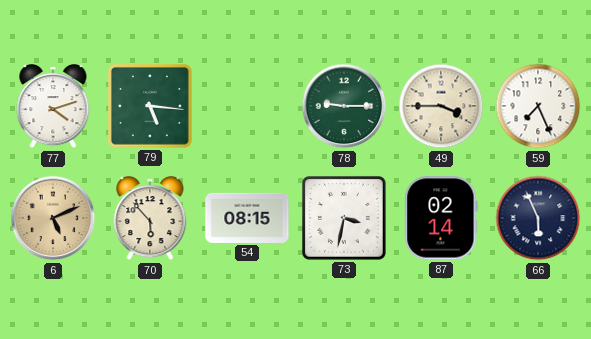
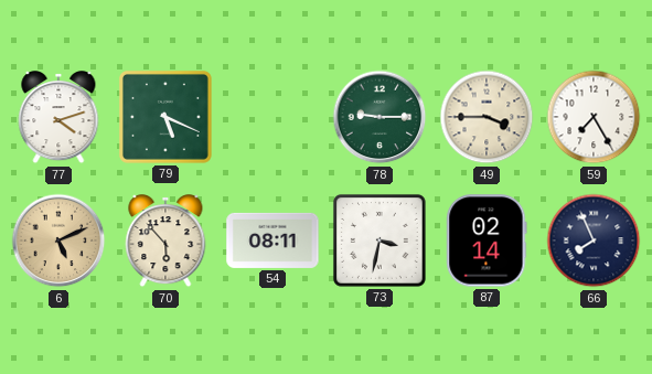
79: 5:16 -> 5:19 (165, 117)
59: 7:26 -> 7:25 (594, 117)
54: 08:15 -> 08:11 (272, 241)
66: 5:56 -> 7:56 (594, 241)
